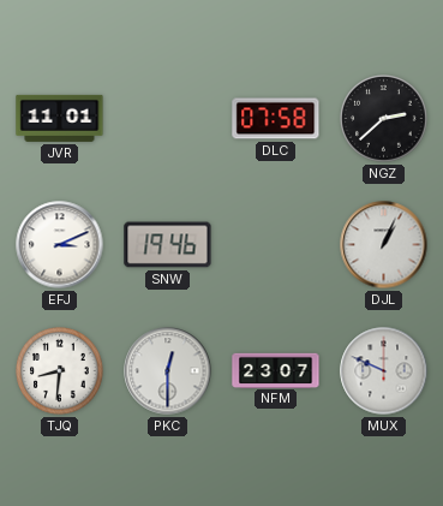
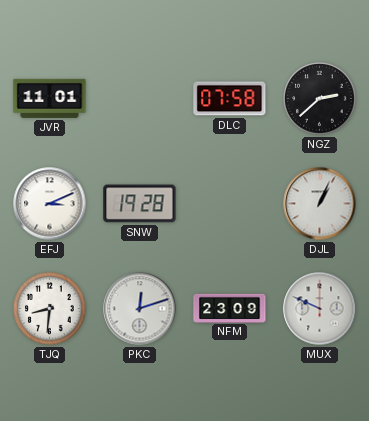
SNW: 19:46 -> 19:28 (140, 204)
PKC: 12:30 -> 12:12 (140, 309)
NFM: 23:07 -> 23:09 (230, 308)
